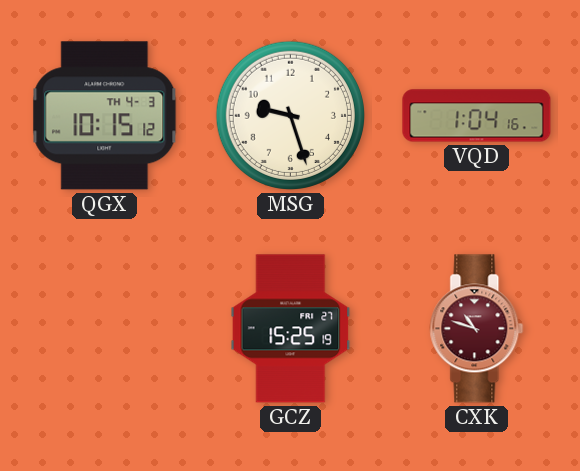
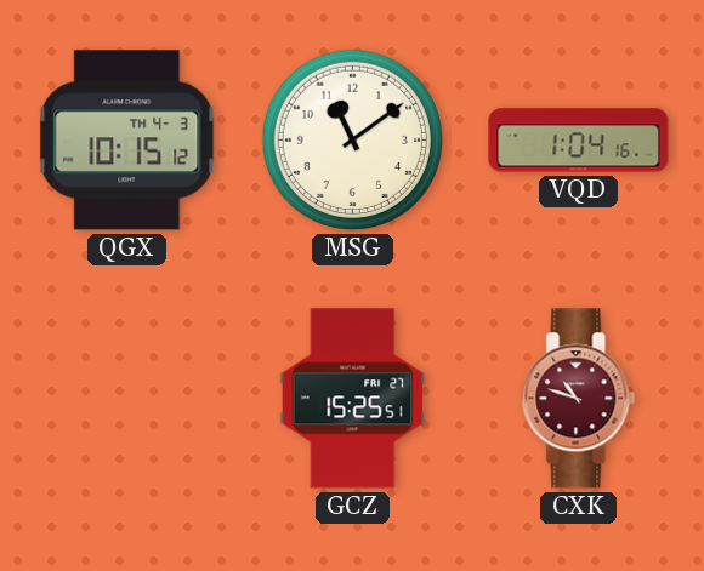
MSG: 9:27 -> 11:09 (352, 139)
GCZ: 15:25:19 -> 15:25:51 (353, 399)
